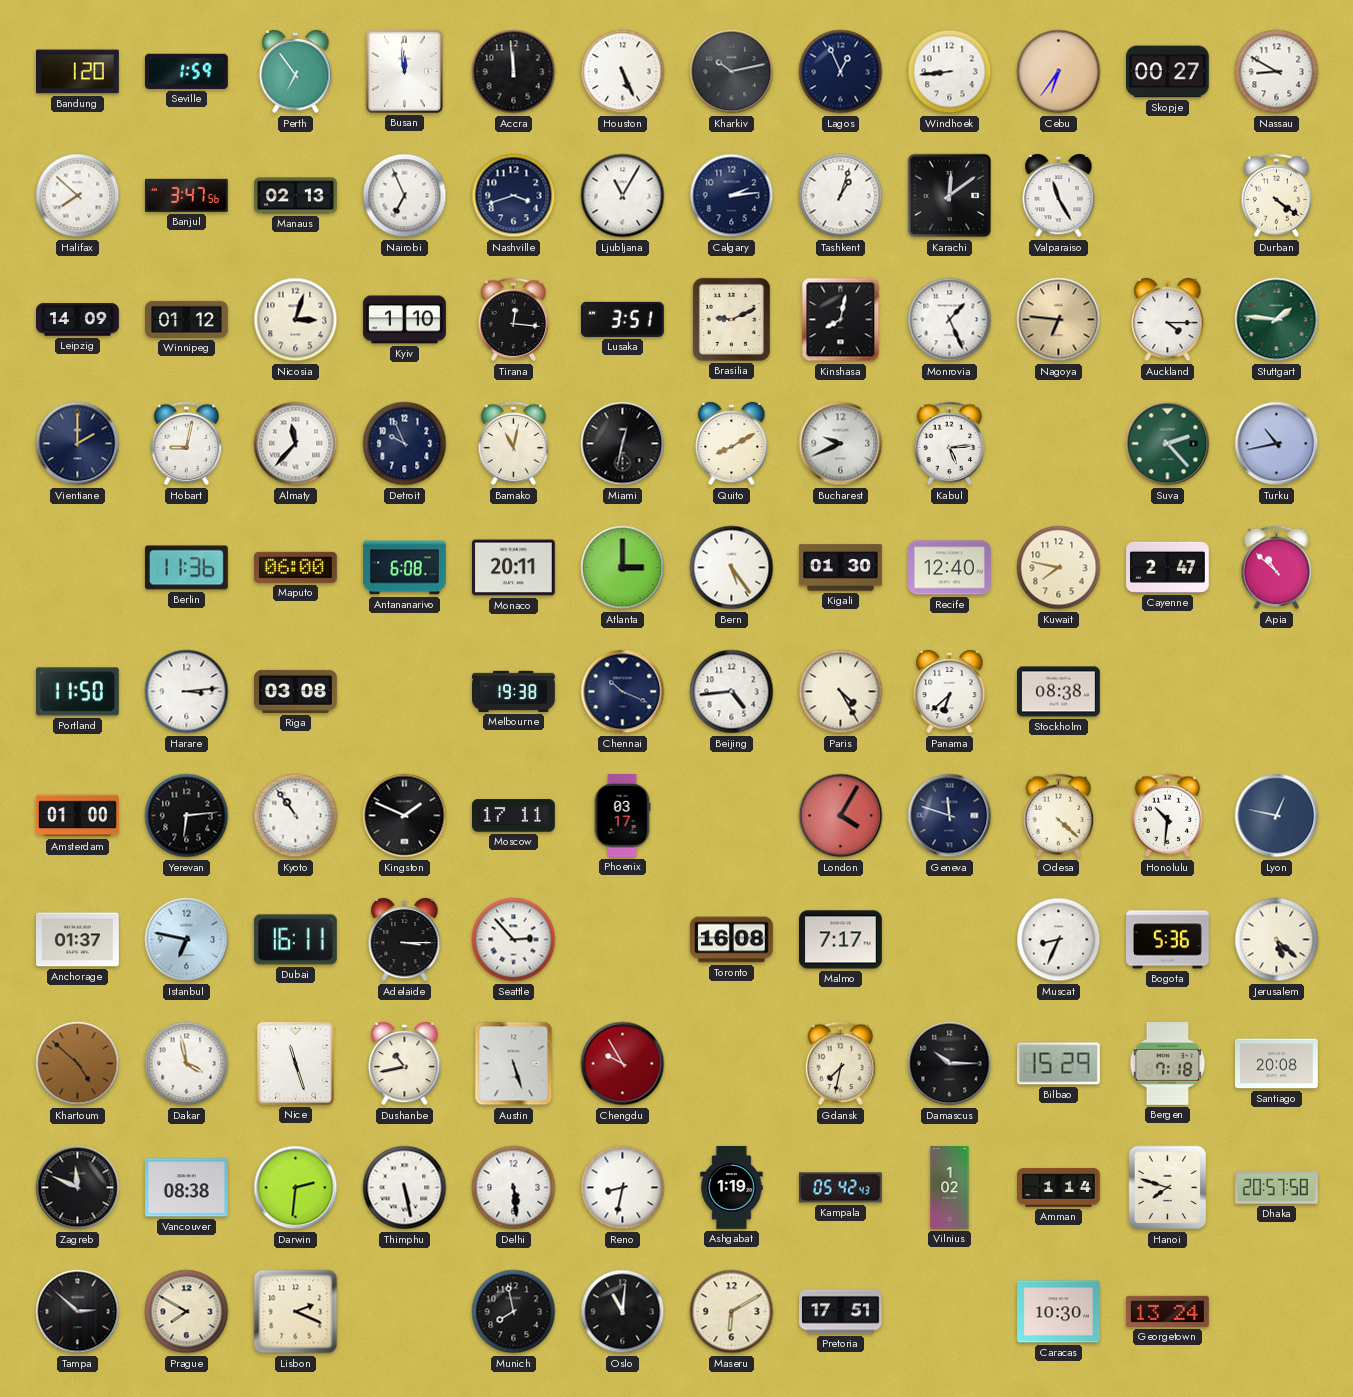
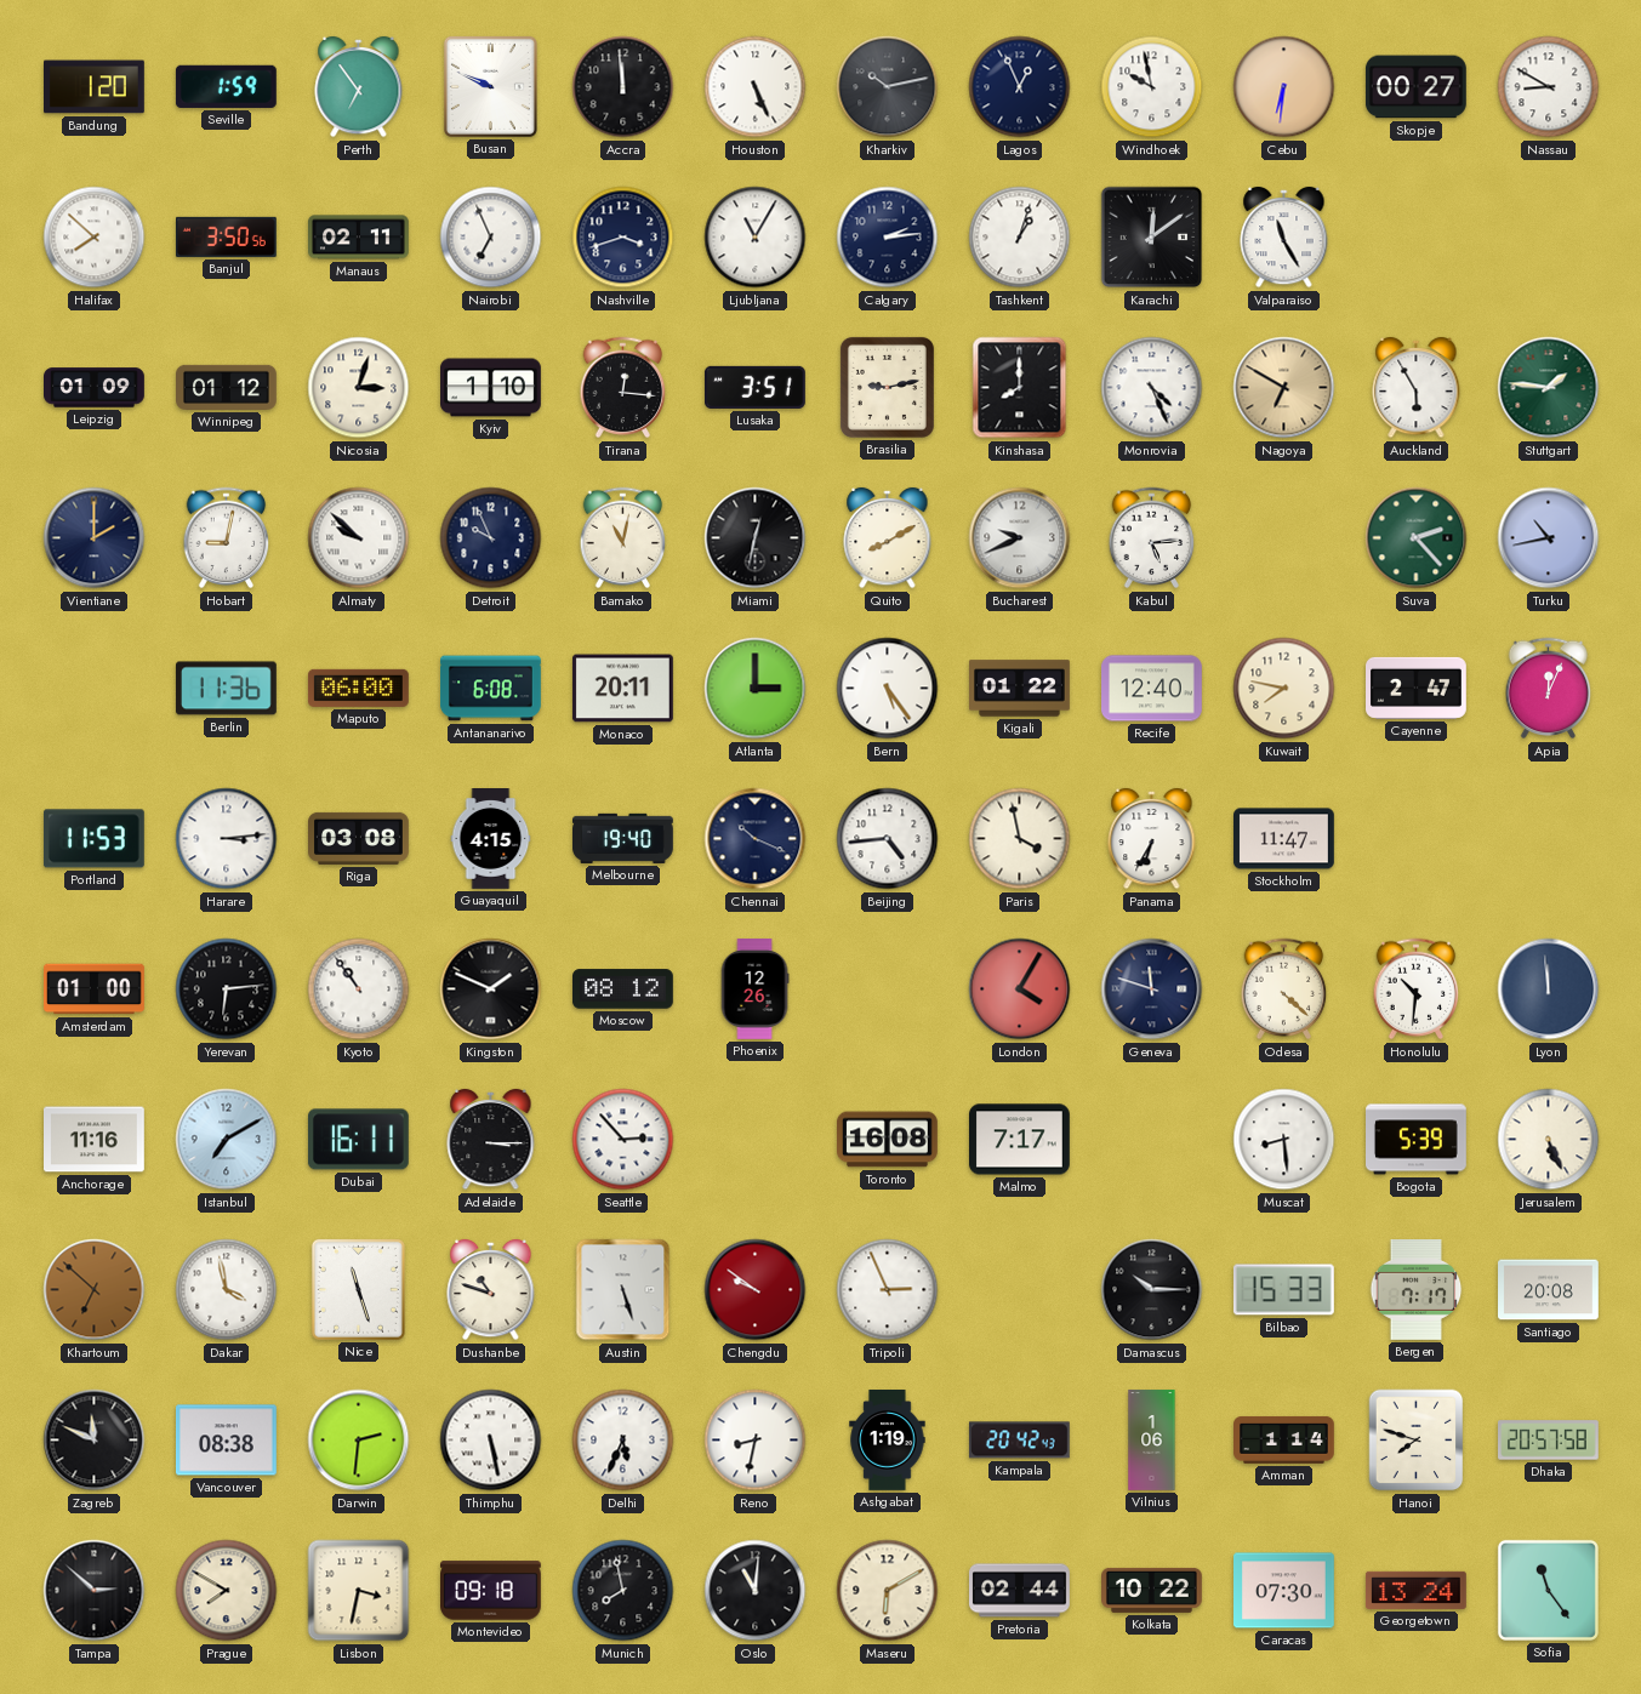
Busan: 11:59 -> 9:49 (490, 86)
Windhoek: 8:44 -> 9:58 (1152, 87)
Cebu: 6:36 -> 6:31 (1284, 87)
Banjul: 3:47 -> 3:50 (226, 236)
Manaus: 02:13 -> 02:11 (359, 238)
Durban: 4:21 -> none (1277, 196)
Leipzig: 14:09 -> 01:09 (95, 388)
Brasilia: 9:11 -> 9:13 (887, 387)
Kinshasa: 8:02 -> 8:00 (1020, 388)
Monrovia: 1:26 -> 4:26 (1152, 388)
Nagoya: 6:46 -> 6:50 (1284, 388)
Auckland: 4:15 -> 5:55 (1417, 388)
Almaty: 11:37 -> 9:52 (359, 538)
Kigali: 01:30 -> 01:22 (1020, 689)
Apia: 10:52 -> 12:04 (1549, 689)
Portland: 11:50 -> 11:53 (93, 839)
Guayaquil: none -> 4:15 (491, 839)
Melbourne: 19:38 -> 19:40 (623, 838)
Paris: 4:25 -> 3:58 (1020, 839)
Panama: 6:38 -> 6:35 (1152, 839)
Stockholm: 08:38 -> 11:47 (1284, 839)
Moscow: 17:11 -> 08:12 (623, 989)
Phoenix: 03:17 -> 12:26 (754, 989)
Lyon: 12:47 -> 11:59 (1549, 989)
Anchorage: 01:37 -> 11:16 (95, 1140)
Istanbul: 6:47 -> 7:10 (227, 1140)
Muscat: 8:34 -> 8:29 (1284, 1140)
Bogota: 5:36 -> 5:39 (1417, 1140)
Jerusalem: 5:22 -> 5:26 (1549, 1140)
Khartoum: 4:52 -> 6:52 (95, 1290)
Dushanbe: 10:43 -> 10:48 (491, 1290)
Chengdu: 9:55 -> 9:51 (756, 1290)
Tripoli: none -> 2:56 (888, 1290)
Gdansk: 7:32 -> none (841, 1064)
Bilbao: 15:29 -> 15:33 (1284, 1290)
Bergen: 7:18 -> 7:17 (1417, 1290)
Delhi: 5:29 -> 5:34 (623, 1441)
Kampala: 05:42 -> 20:42 (1019, 1441)
Vilnius: 1:02 -> 1:06 (1152, 1441)
Lisbon: 2:19 -> 3:32 (359, 1591)
Montevideo: none -> 09:18 (491, 1591)
Pretoria: 17:51 -> 02:44 (1020, 1591)
Kolkata: none -> 10:22 (1152, 1590)
Caracas: 10:30 -> 07:30 (1284, 1591)
Sofia: none -> 11:24 (1548, 1590)
